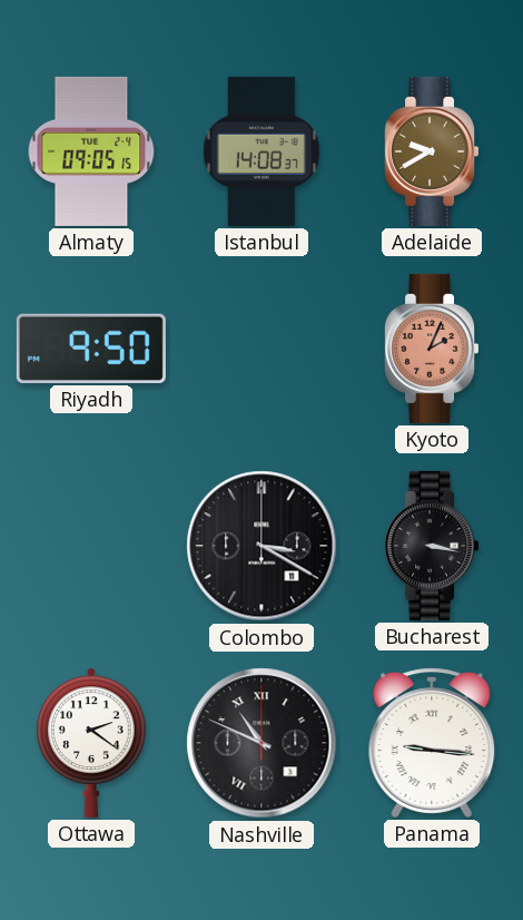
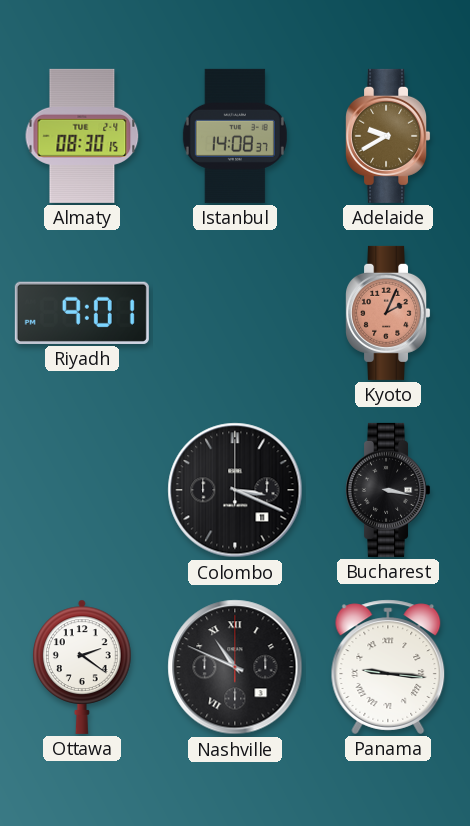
Almaty: 09:05 -> 08:30 (82, 136)
Riyadh: 9:50 -> 9:01 (82, 313)
Colombo: 3:20 -> 3:19 (235, 490)
